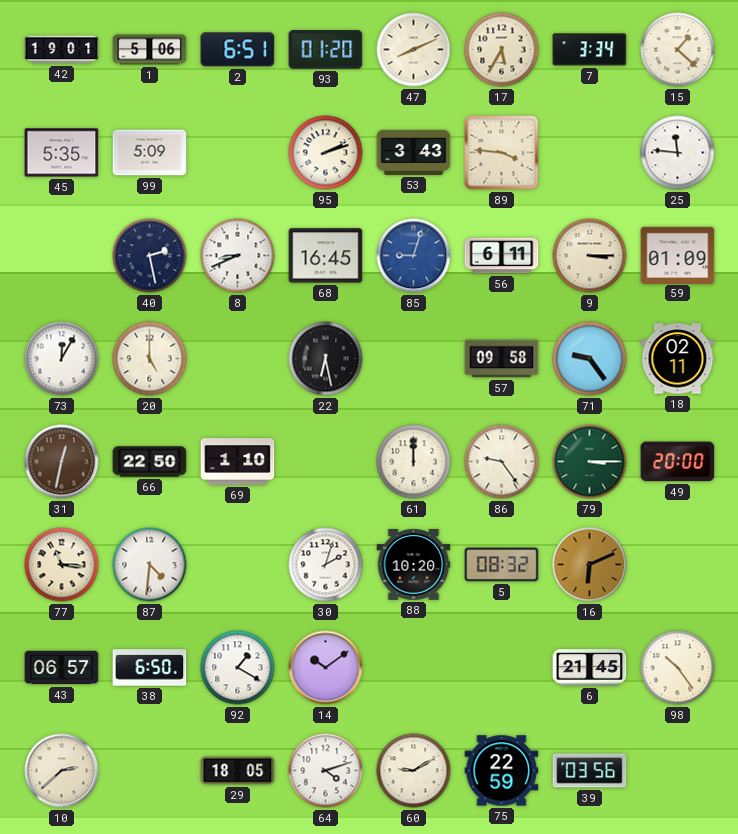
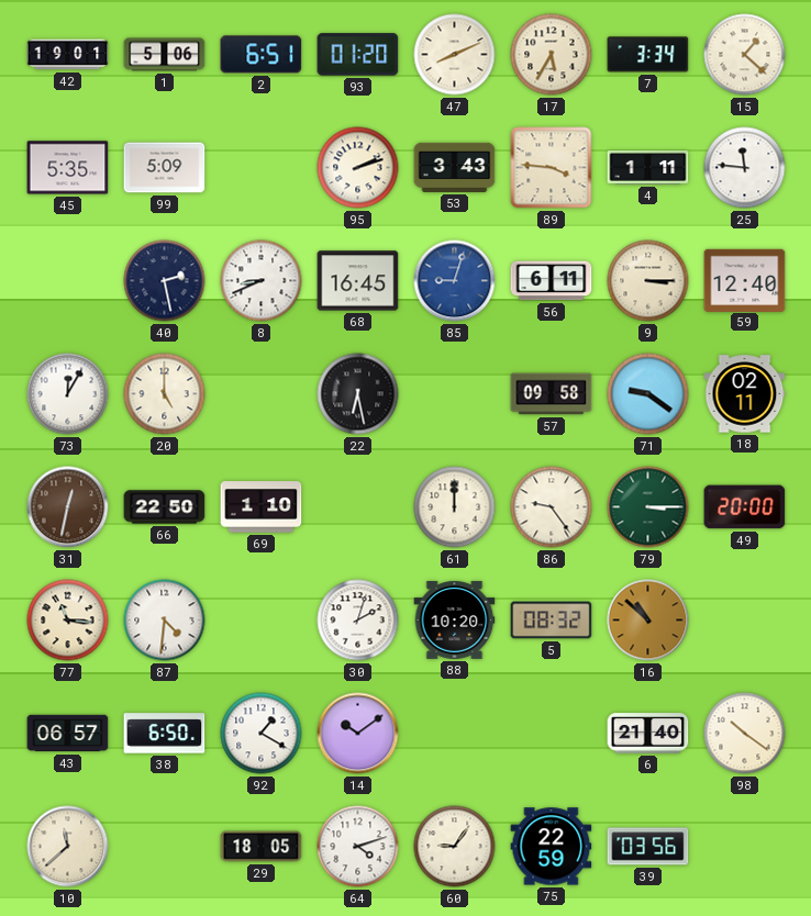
4: none -> 1:11 (648, 168)
59: 01:09 -> 12:40 (745, 280)
71: 9:24 -> 9:21 (648, 394)
16: 6:11 -> 10:52 (648, 621)
6: 21:45 -> 21:40 (648, 734)
98: 10:24 -> 10:21 (745, 734)
10: 2:38 -> 11:38 (68, 847)
60: 9:10 -> 9:06 (455, 847)
